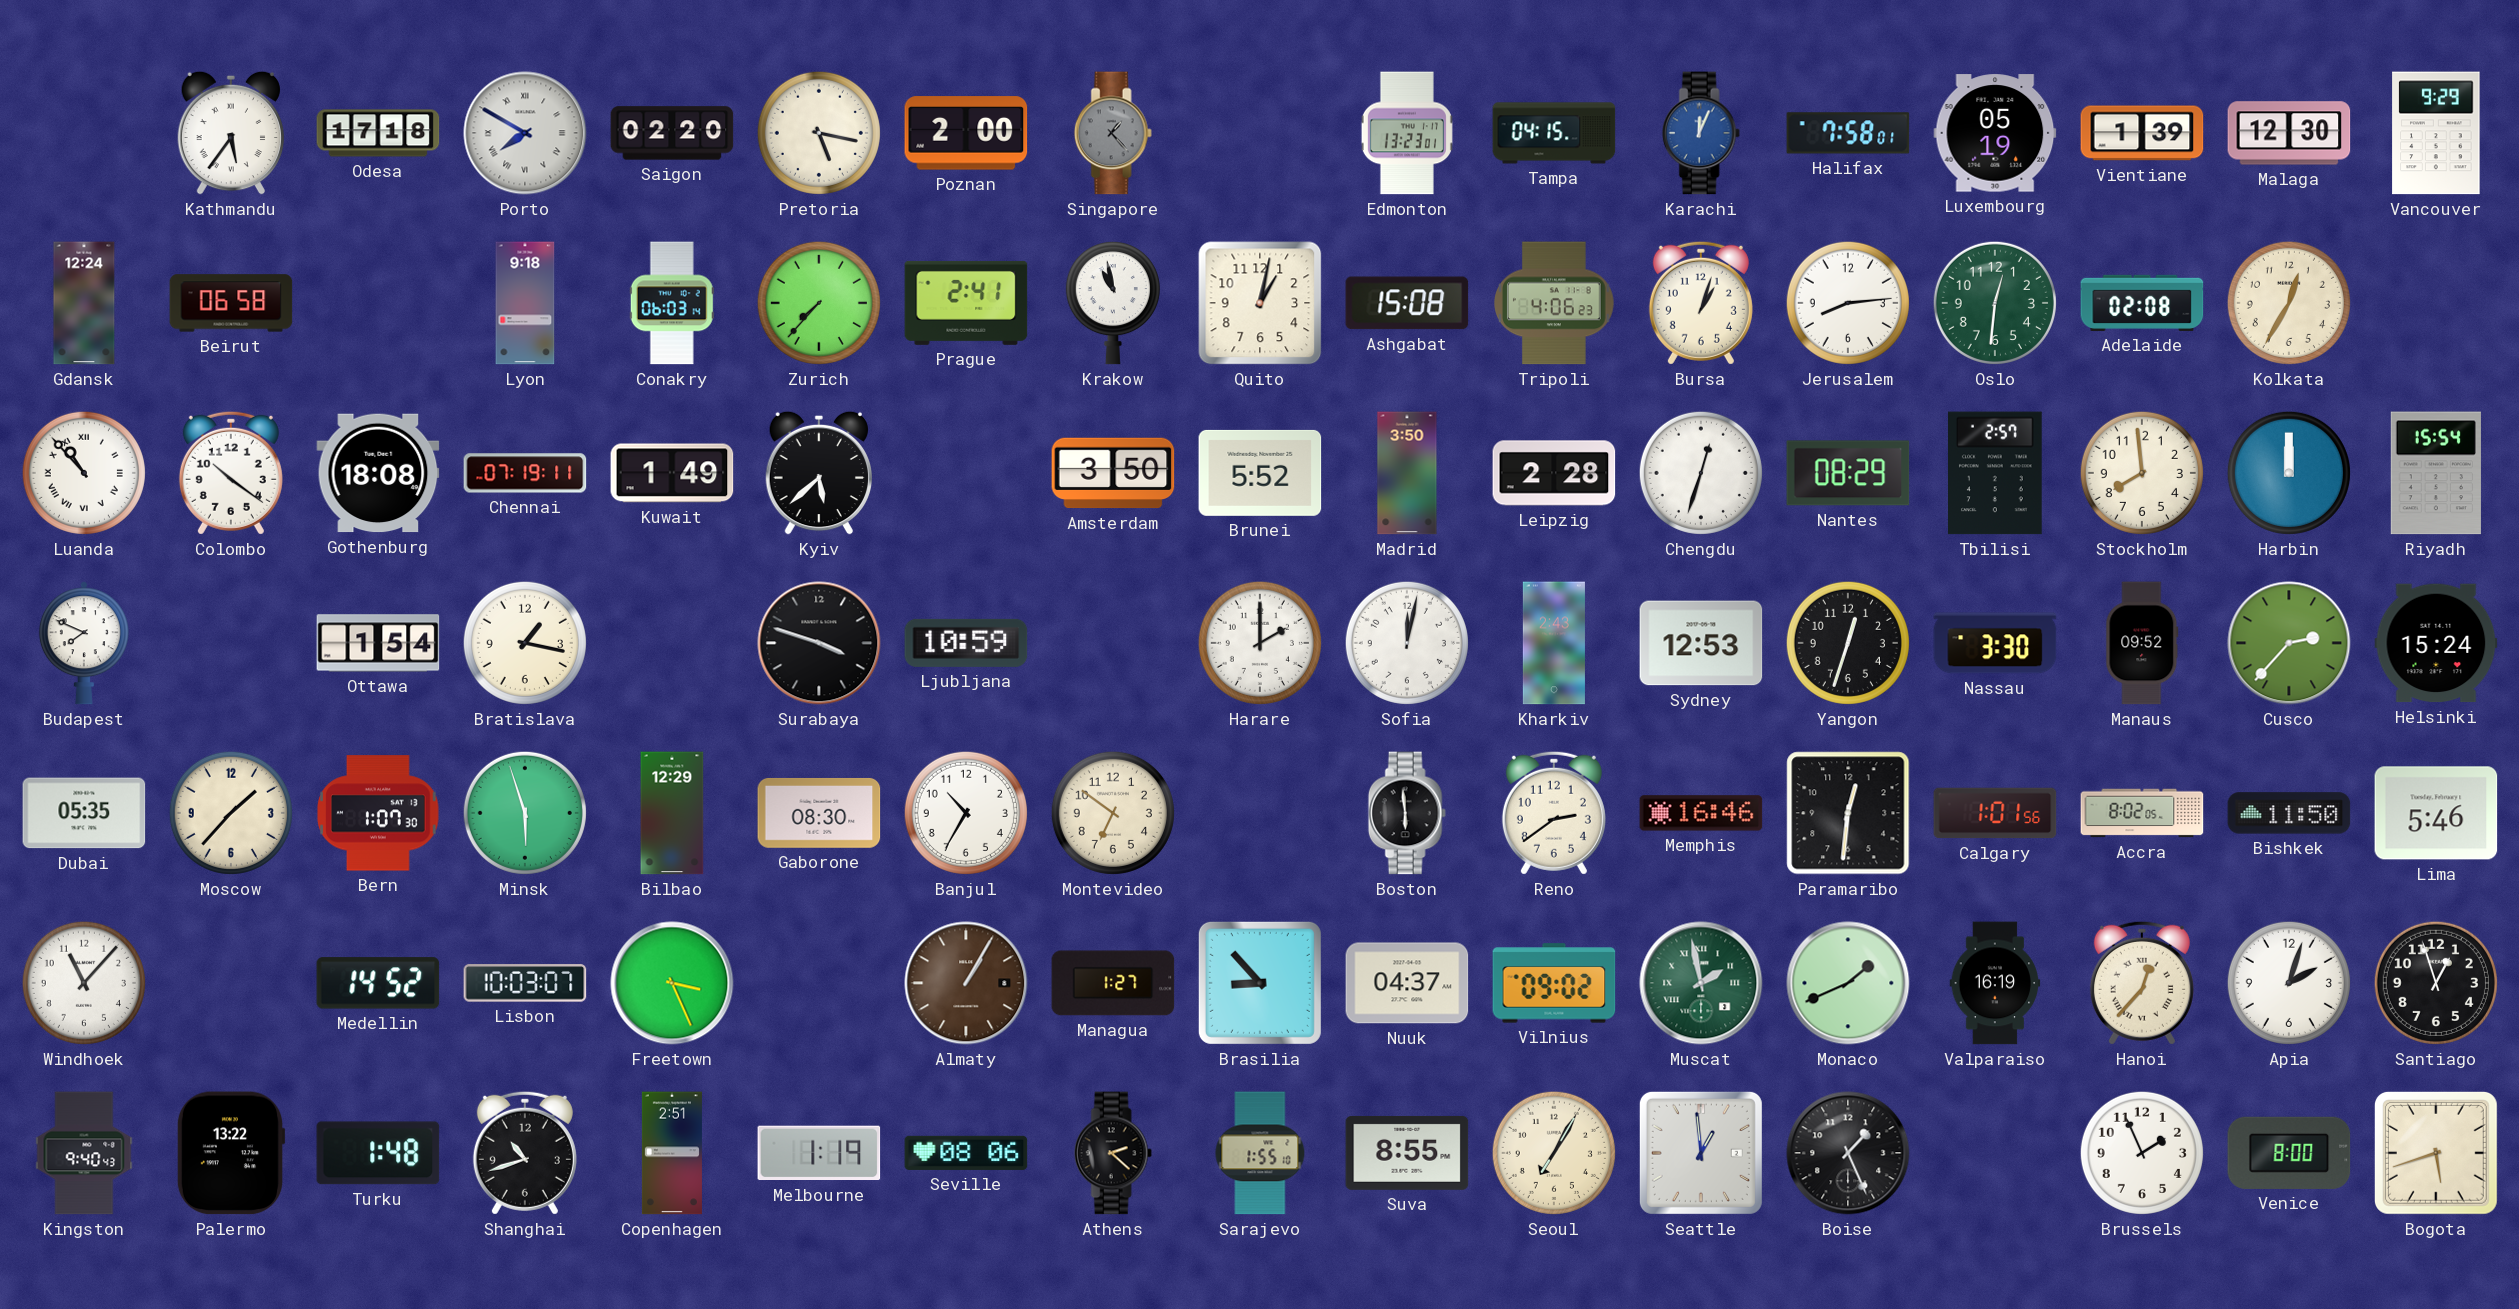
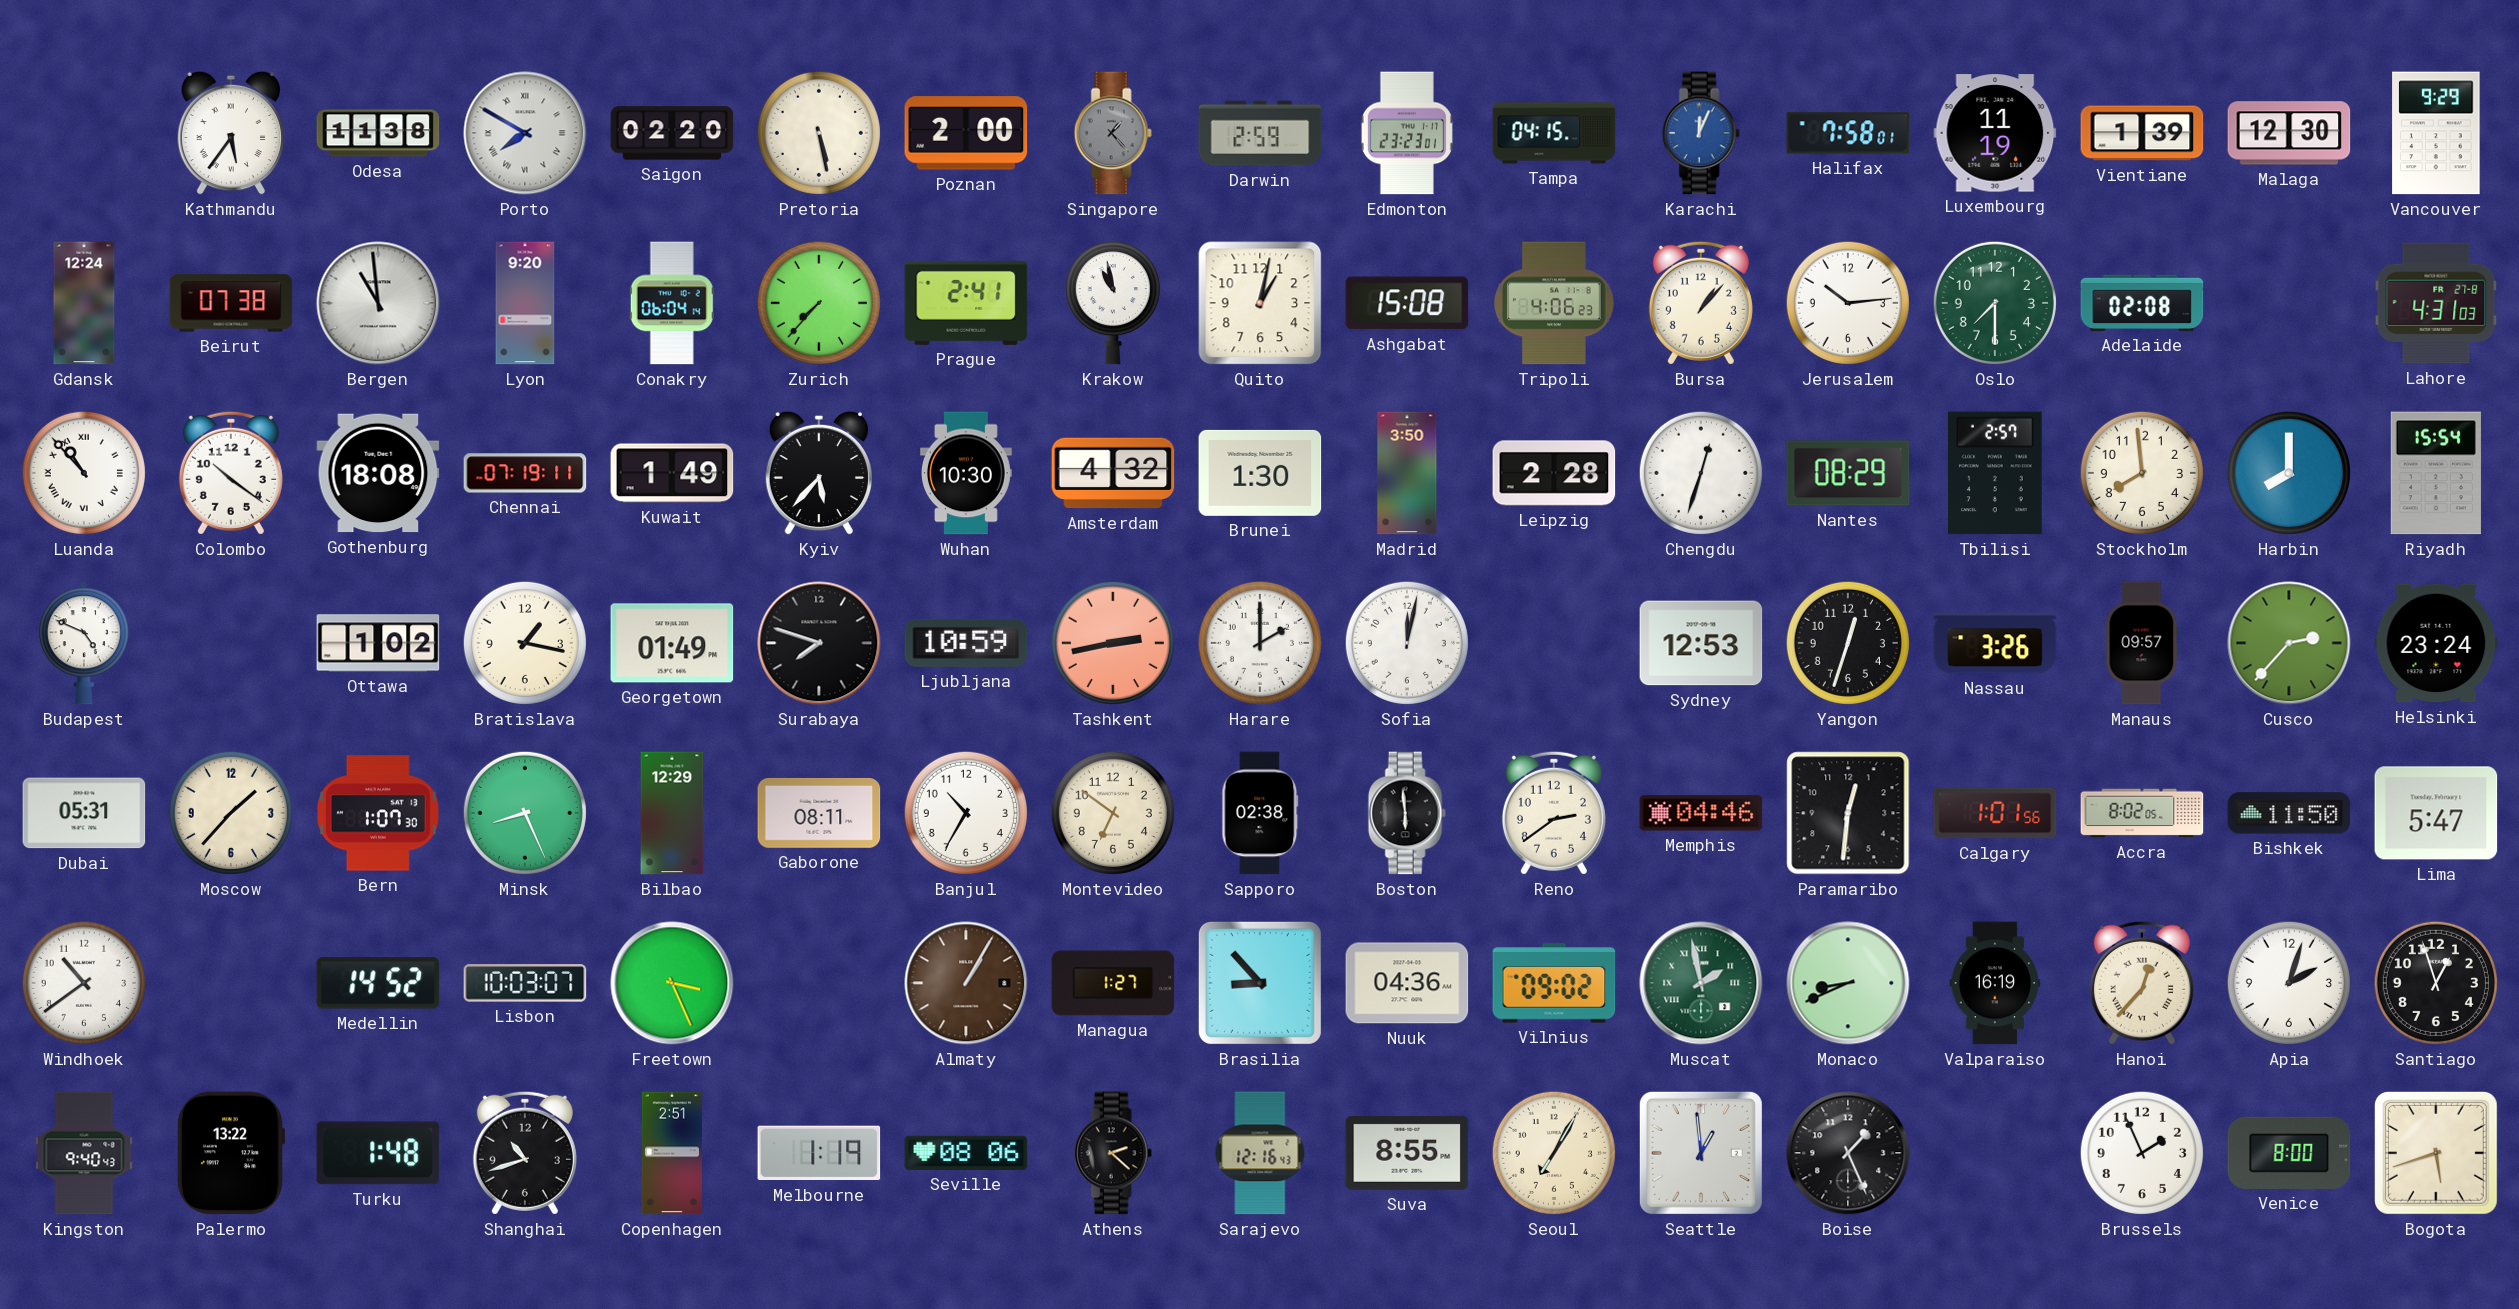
Odesa: 17:18 -> 11:38 (378, 133)
Pretoria: 5:17 -> 5:28 (819, 133)
Darwin: none -> 2:59 (1260, 133)
Edmonton: 13:23 -> 23:23 (1407, 133)
Luxembourg: 05:19 -> 11:19 (1995, 133)
Beirut: 06:58 -> 07:38 (231, 303)
Bergen: none -> 10:59 (378, 303)
Lyon: 9:18 -> 9:20 (525, 303)
Conakry: 06:03 -> 06:04 (672, 303)
Bursa: 1:03 -> 1:07 (1701, 303)
Jerusalem: 8:14 -> 10:14 (1848, 303)
Oslo: 12:31 -> 7:30 (1995, 303)
Kolkata: 12:35 -> none (2289, 303)
Lahore: none -> 4:31 (2436, 303)
Kyiv: 5:38 -> 5:37 (818, 473)
Wuhan: none -> 10:30 (967, 473)
Amsterdam: 3:50 -> 4:32 (1113, 473)
Brunei: 5:52 -> 1:30 (1260, 473)
Harbin: 12:00 -> 8:00 (2289, 473)
Budapest: 7:49 -> 4:49 (84, 643)
Ottawa: 1:54 -> 1:02 (378, 643)
Georgetown: none -> 01:49 (672, 643)
Surabaya: 3:48 -> 7:48 (819, 643)
Tashkent: none -> 2:43 (1113, 643)
Kharkiv: 2:43 -> none (1554, 643)
Nassau: 3:30 -> 3:26 (1995, 643)
Manaus: 09:52 -> 09:57 (2142, 643)
Helsinki: 15:24 -> 23:24 (2436, 643)
Dubai: 05:35 -> 05:31 (84, 813)
Minsk: 5:57 -> 8:26 (525, 813)
Gaborone: 08:30 -> 08:11 (819, 813)
Sapporo: none -> 02:38 (1260, 813)
Memphis: 16:46 -> 04:46 (1701, 813)
Lima: 5:46 -> 5:47 (2436, 813)
Windhoek: 11:07 -> 10:39 (84, 983)
Nuuk: 04:37 -> 04:36 (1407, 983)
Monaco: 1:41 -> 8:41 (1848, 983)
Sarajevo: 1:55 -> 12:16 (1260, 1153)
